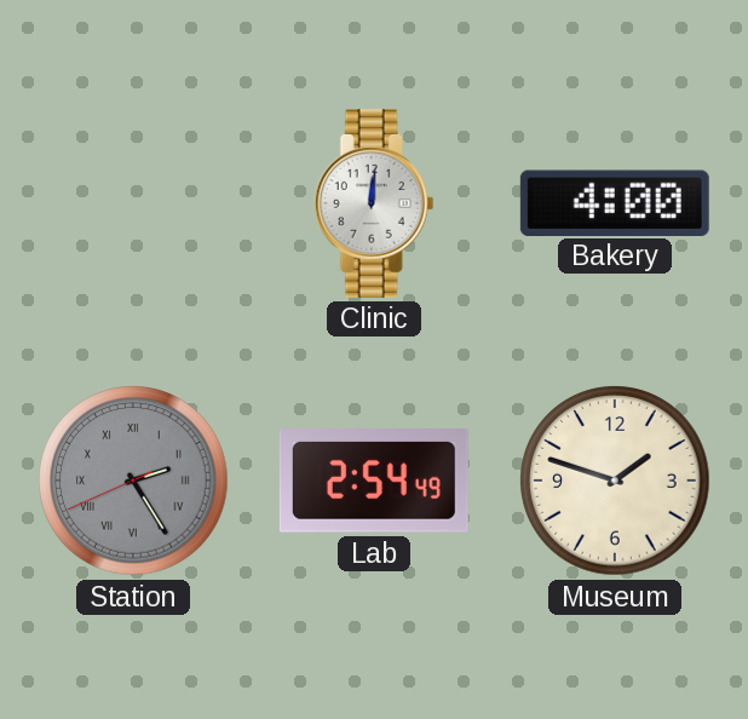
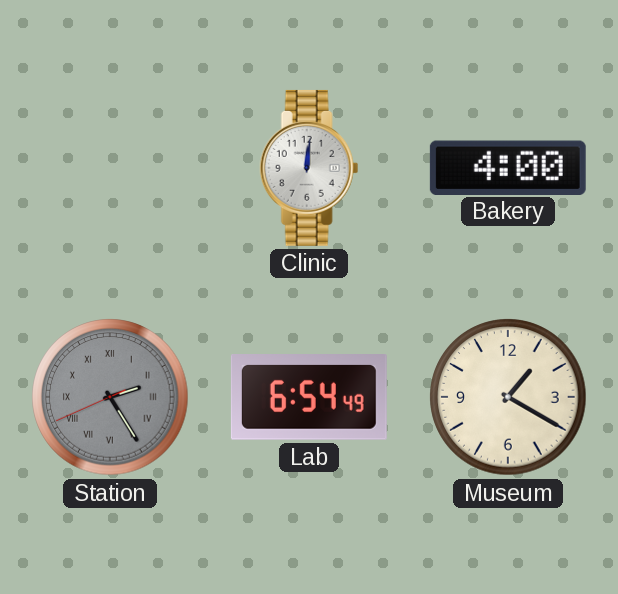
Lab: 2:54 -> 6:54 (309, 398)
Museum: 1:48 -> 1:20 (508, 397)
